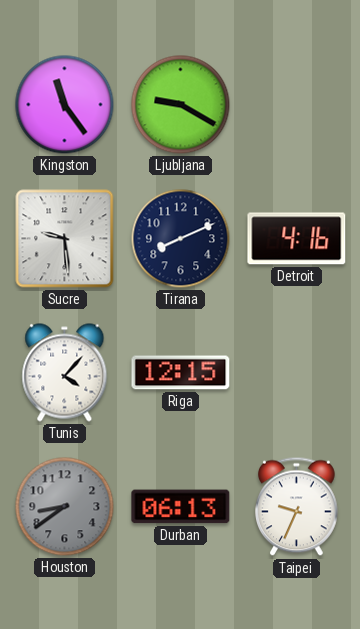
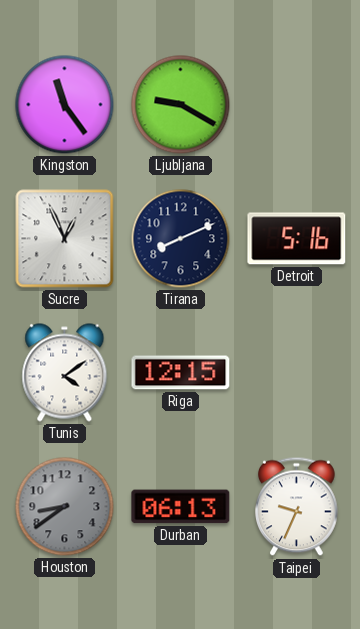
Sucre: 9:29 -> 12:56 (65, 239)
Detroit: 4:16 -> 5:16 (297, 239)
Tunis: 4:07 -> 4:09 (65, 373)
